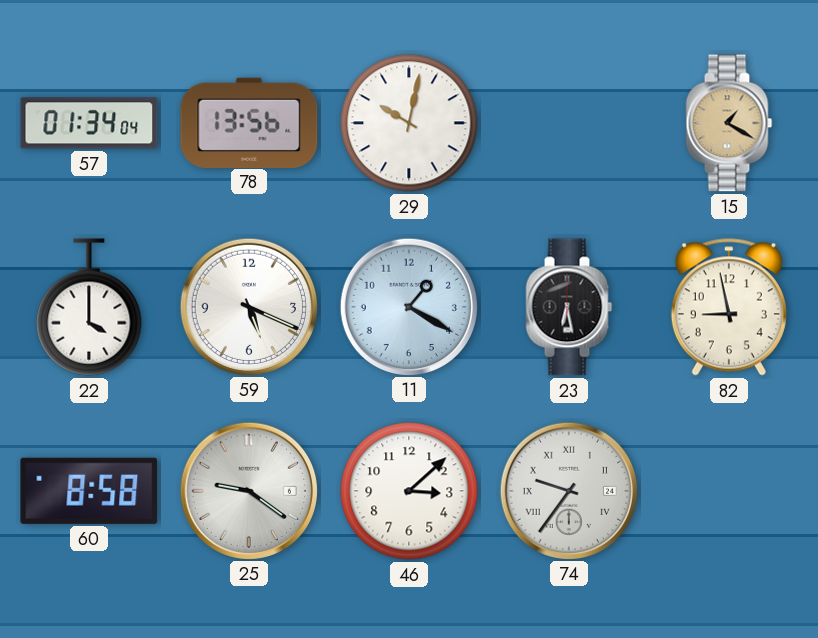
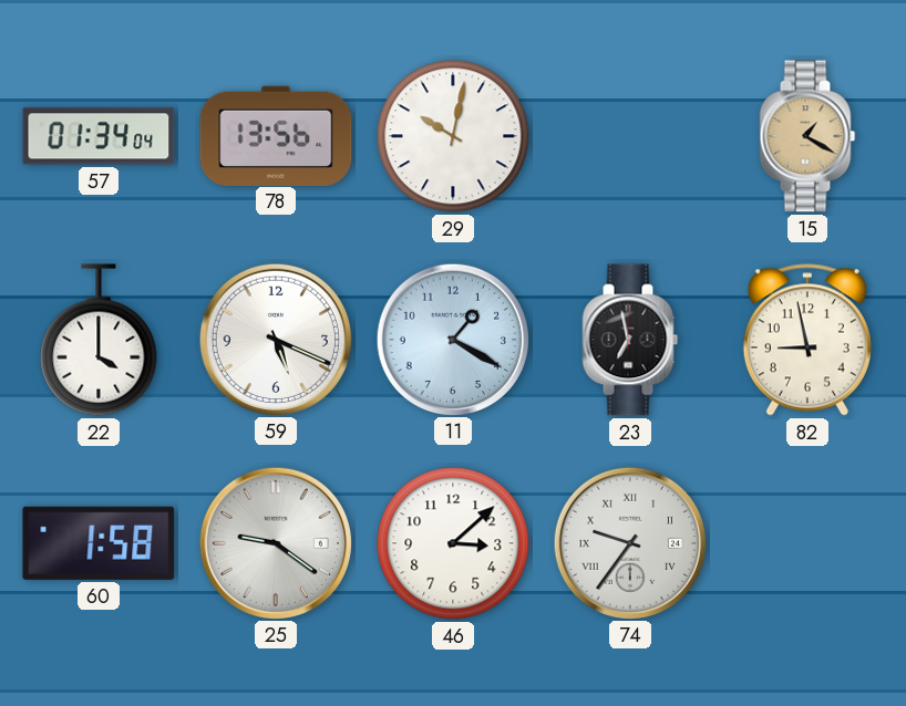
23: 6:28 -> 6:58 (630, 340)
60: 8:58 -> 1:58 (99, 543)
